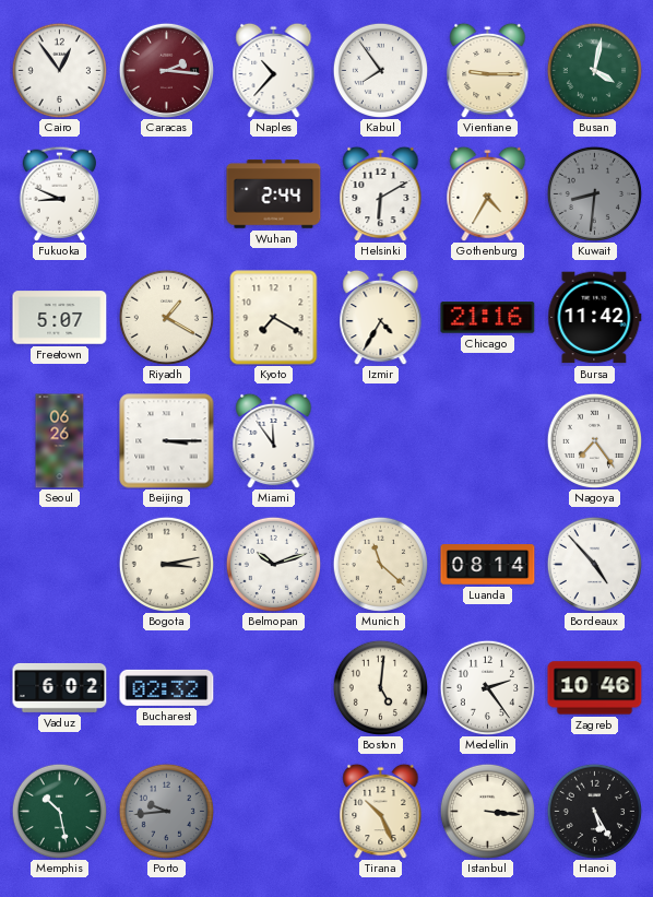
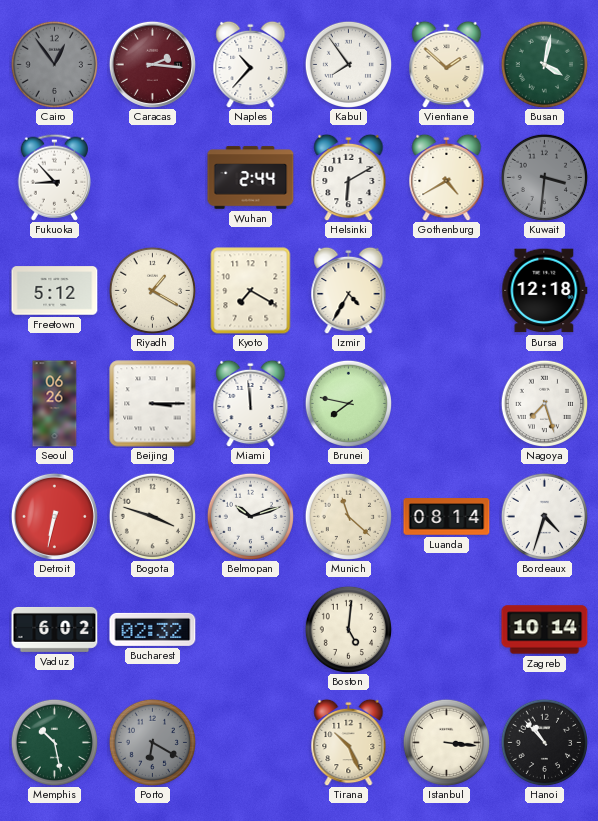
Cairo dial: white -> grey (54, 64)
Vientiane: 9:15 -> 1:52 (447, 64)
Fukuoka: 8:49 -> 8:53 (54, 177)
Gothenburg: 4:35 -> 4:40 (447, 177)
Kuwait: 8:31 -> 3:31 (544, 177)
Freetown: 5:07 -> 5:12 (55, 291)
Chicago: 21:16 -> none (488, 318)
Bursa: 11:42 -> 12:18 (545, 291)
Miami: 11:54 -> 11:59 (251, 403)
Brunei: none -> 7:47 (348, 403)
Nagoya: 7:24 -> 7:27 (544, 403)
Detroit: none -> 6:32 (54, 516)
Bogota: 3:13 -> 3:48 (152, 516)
Bordeaux: 4:53 -> 4:33 (544, 516)
Medellin: 2:24 -> none (487, 687)
Zagreb: 10:46 -> 10:14 (545, 630)
Porto: 9:44 -> 6:20 (152, 742)
Hanoi: 5:25 -> 10:53 (544, 742)
